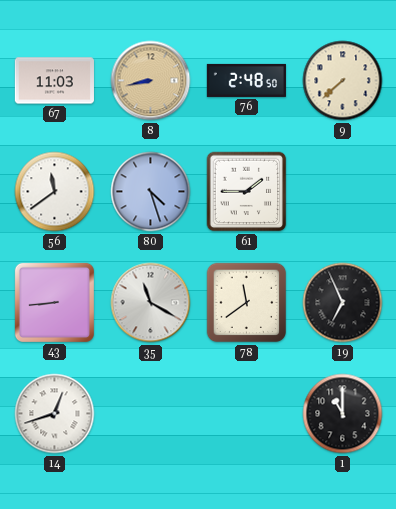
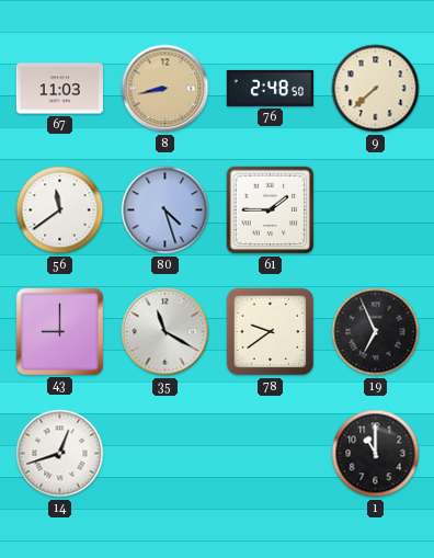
43: 8:44 -> 9:00 (59, 331)
78: 11:39 -> 9:39 (271, 332)
